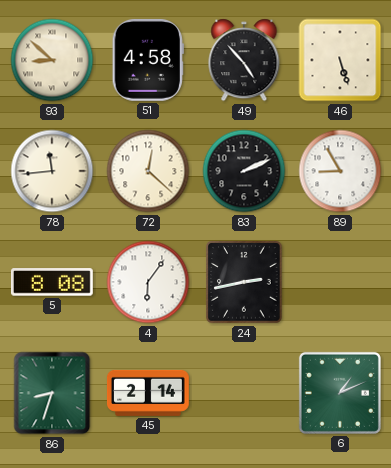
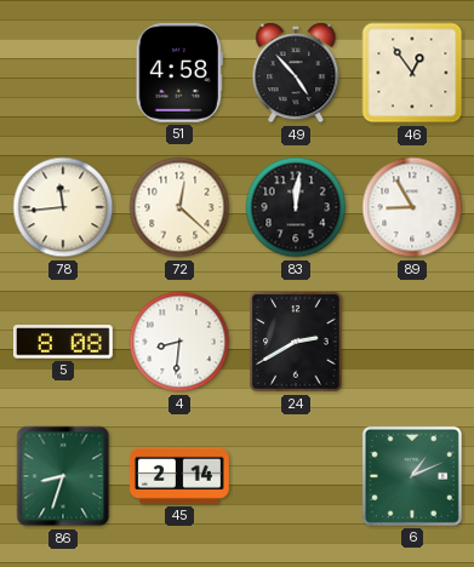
93: 8:52 -> none (52, 60)
46: 5:27 -> 12:54 (412, 73)
83: 2:11 -> 12:01 (296, 207)
4: 6:06 -> 8:31 (179, 342)
24: 2:43 -> 2:40 (297, 342)
